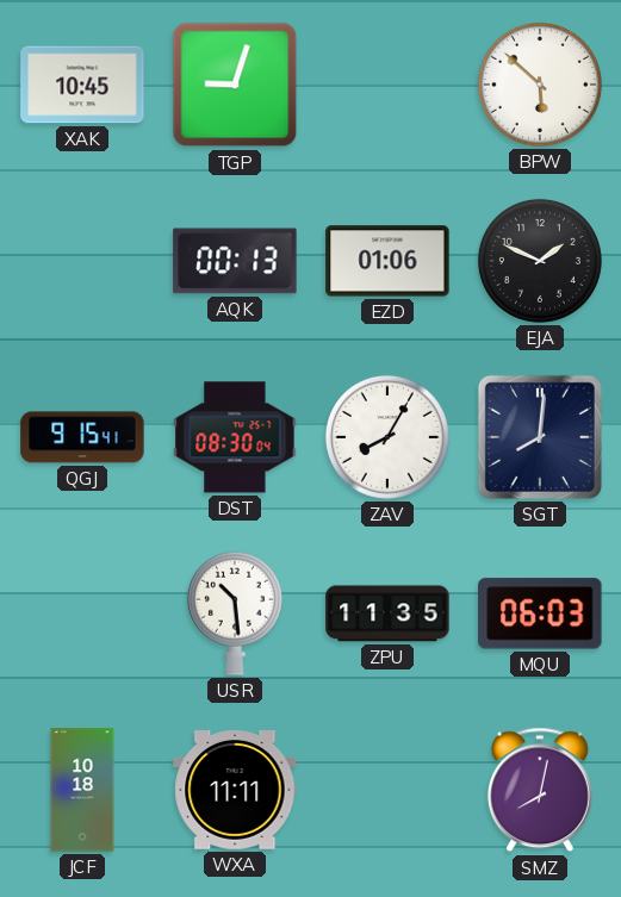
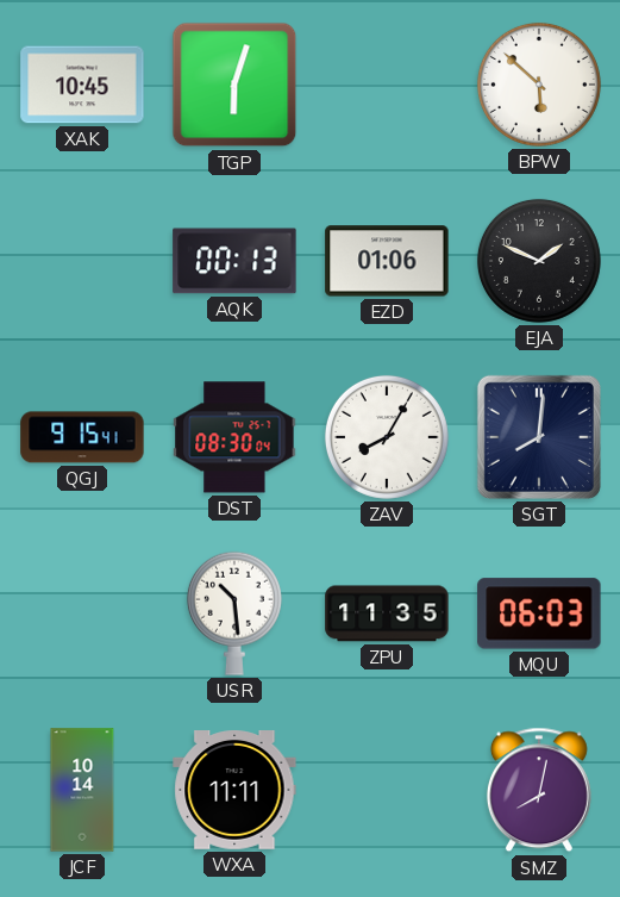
TGP: 9:03 -> 6:03 (234, 85)
JCF: 10:18 -> 10:14 (82, 790)
